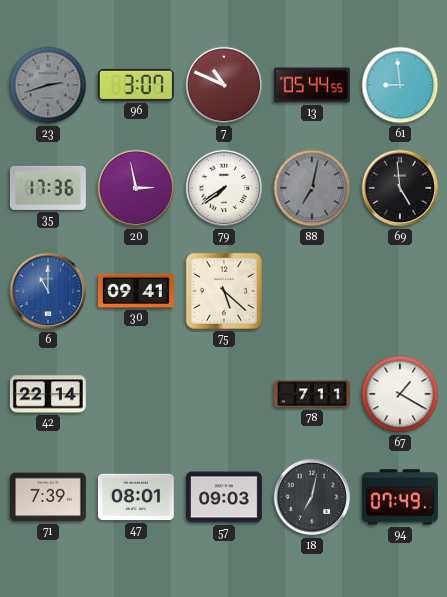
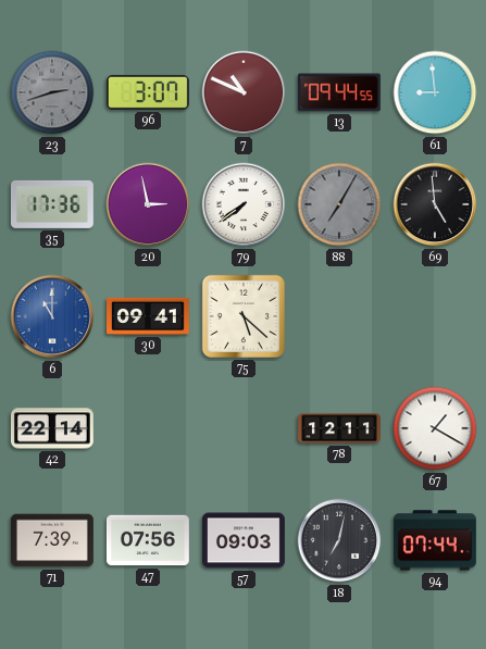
13: 05:44 -> 09:44 (339, 92)
88: 7:02 -> 7:05 (339, 204)
78: 7:11 -> 12:11 (340, 428)
47: 08:01 -> 07:56 (148, 540)
94: 07:49 -> 07:44 (435, 540)
